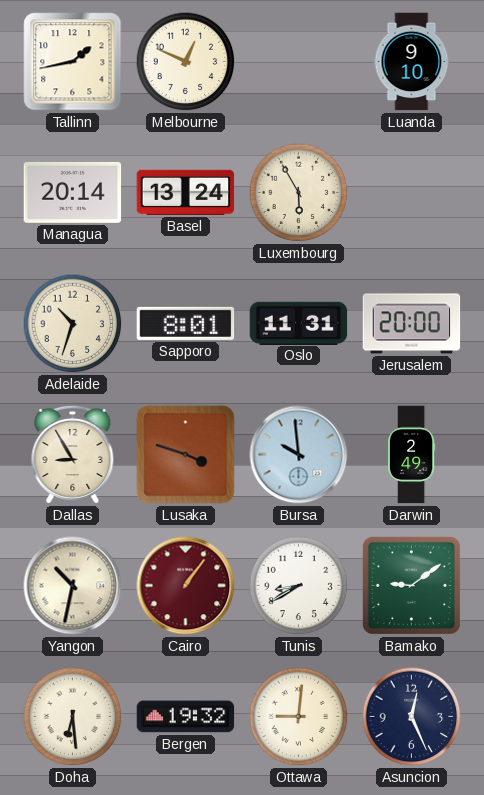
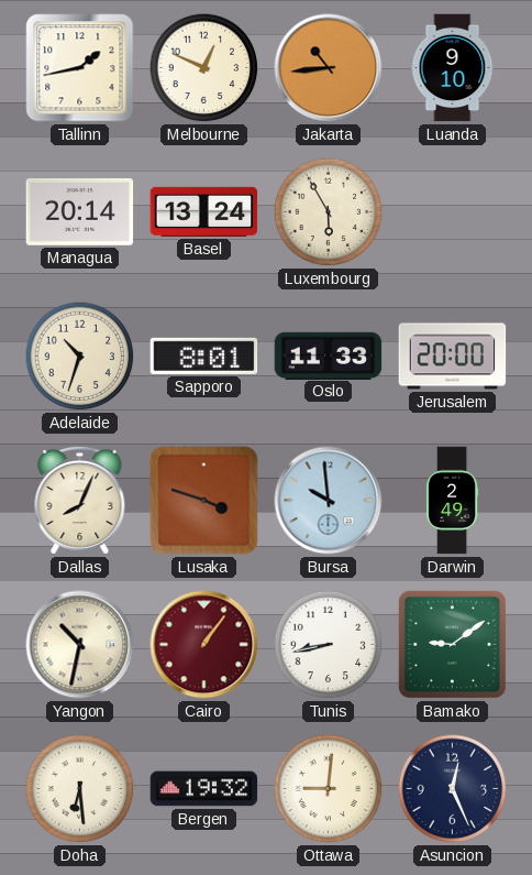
Jakarta: none -> 10:44 (329, 68)
Oslo: 11:31 -> 11:33 (329, 356)
Dallas: 8:55 -> 8:04 (80, 500)
Tunis: 8:40 -> 8:43 (329, 645)
